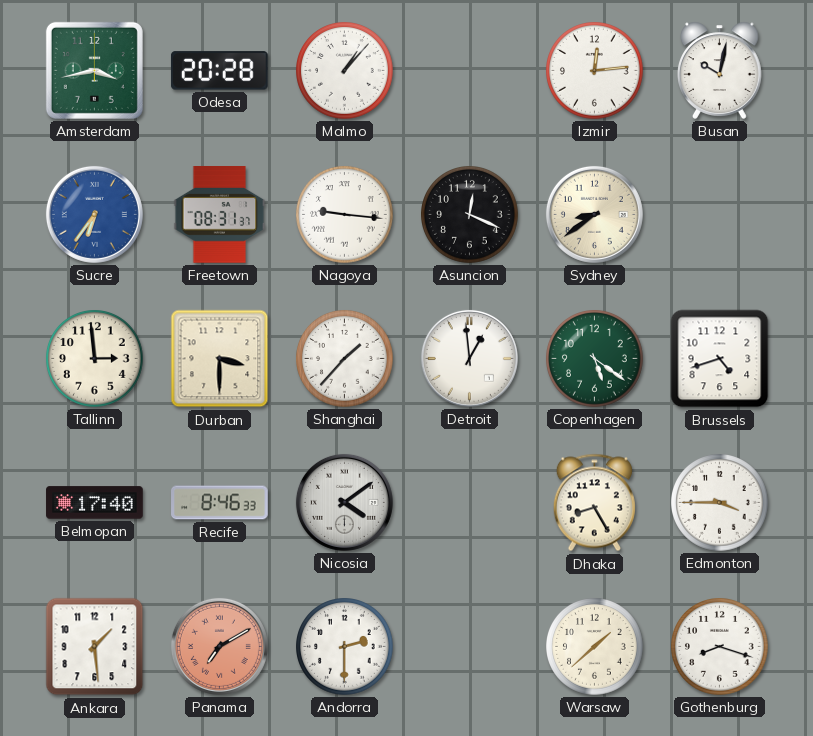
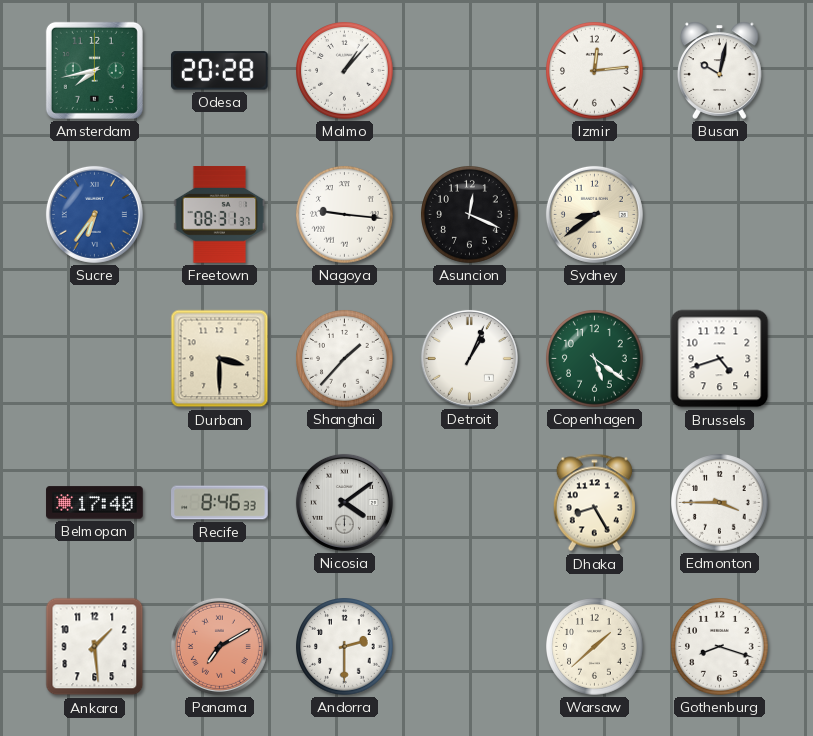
Amsterdam: 3:43 -> 7:43 (94, 70)
Tallinn: 2:59 -> none (95, 359)
Detroit: 12:59 -> 1:04 (469, 358)
